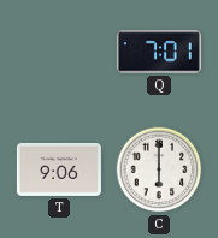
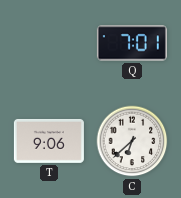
C: 6:00 -> 6:38 (132, 141)
